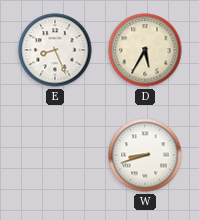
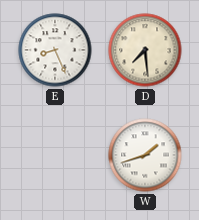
D: 5:35 -> 7:29 (145, 50)
W: 8:42 -> 1:42 (145, 155)
